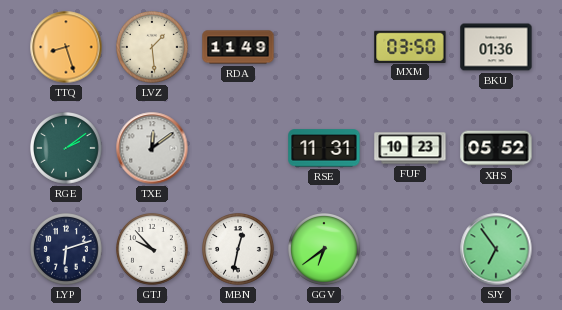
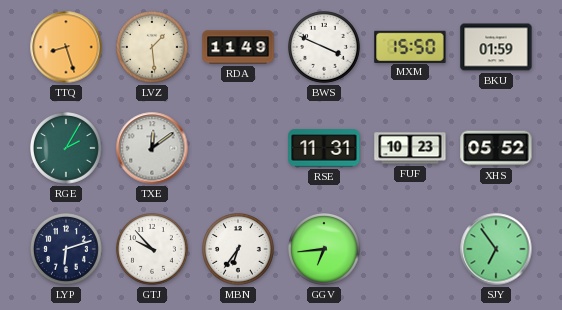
BWS: none -> 3:49 (325, 48)
MXM: 03:50 -> 15:50 (410, 46)
BKU: 01:36 -> 01:59 (496, 47)
RGE: 2:09 -> 2:05 (67, 149)
MBN: 12:32 -> 6:36 (239, 250)
GGV: 6:39 -> 6:44 (325, 250)
